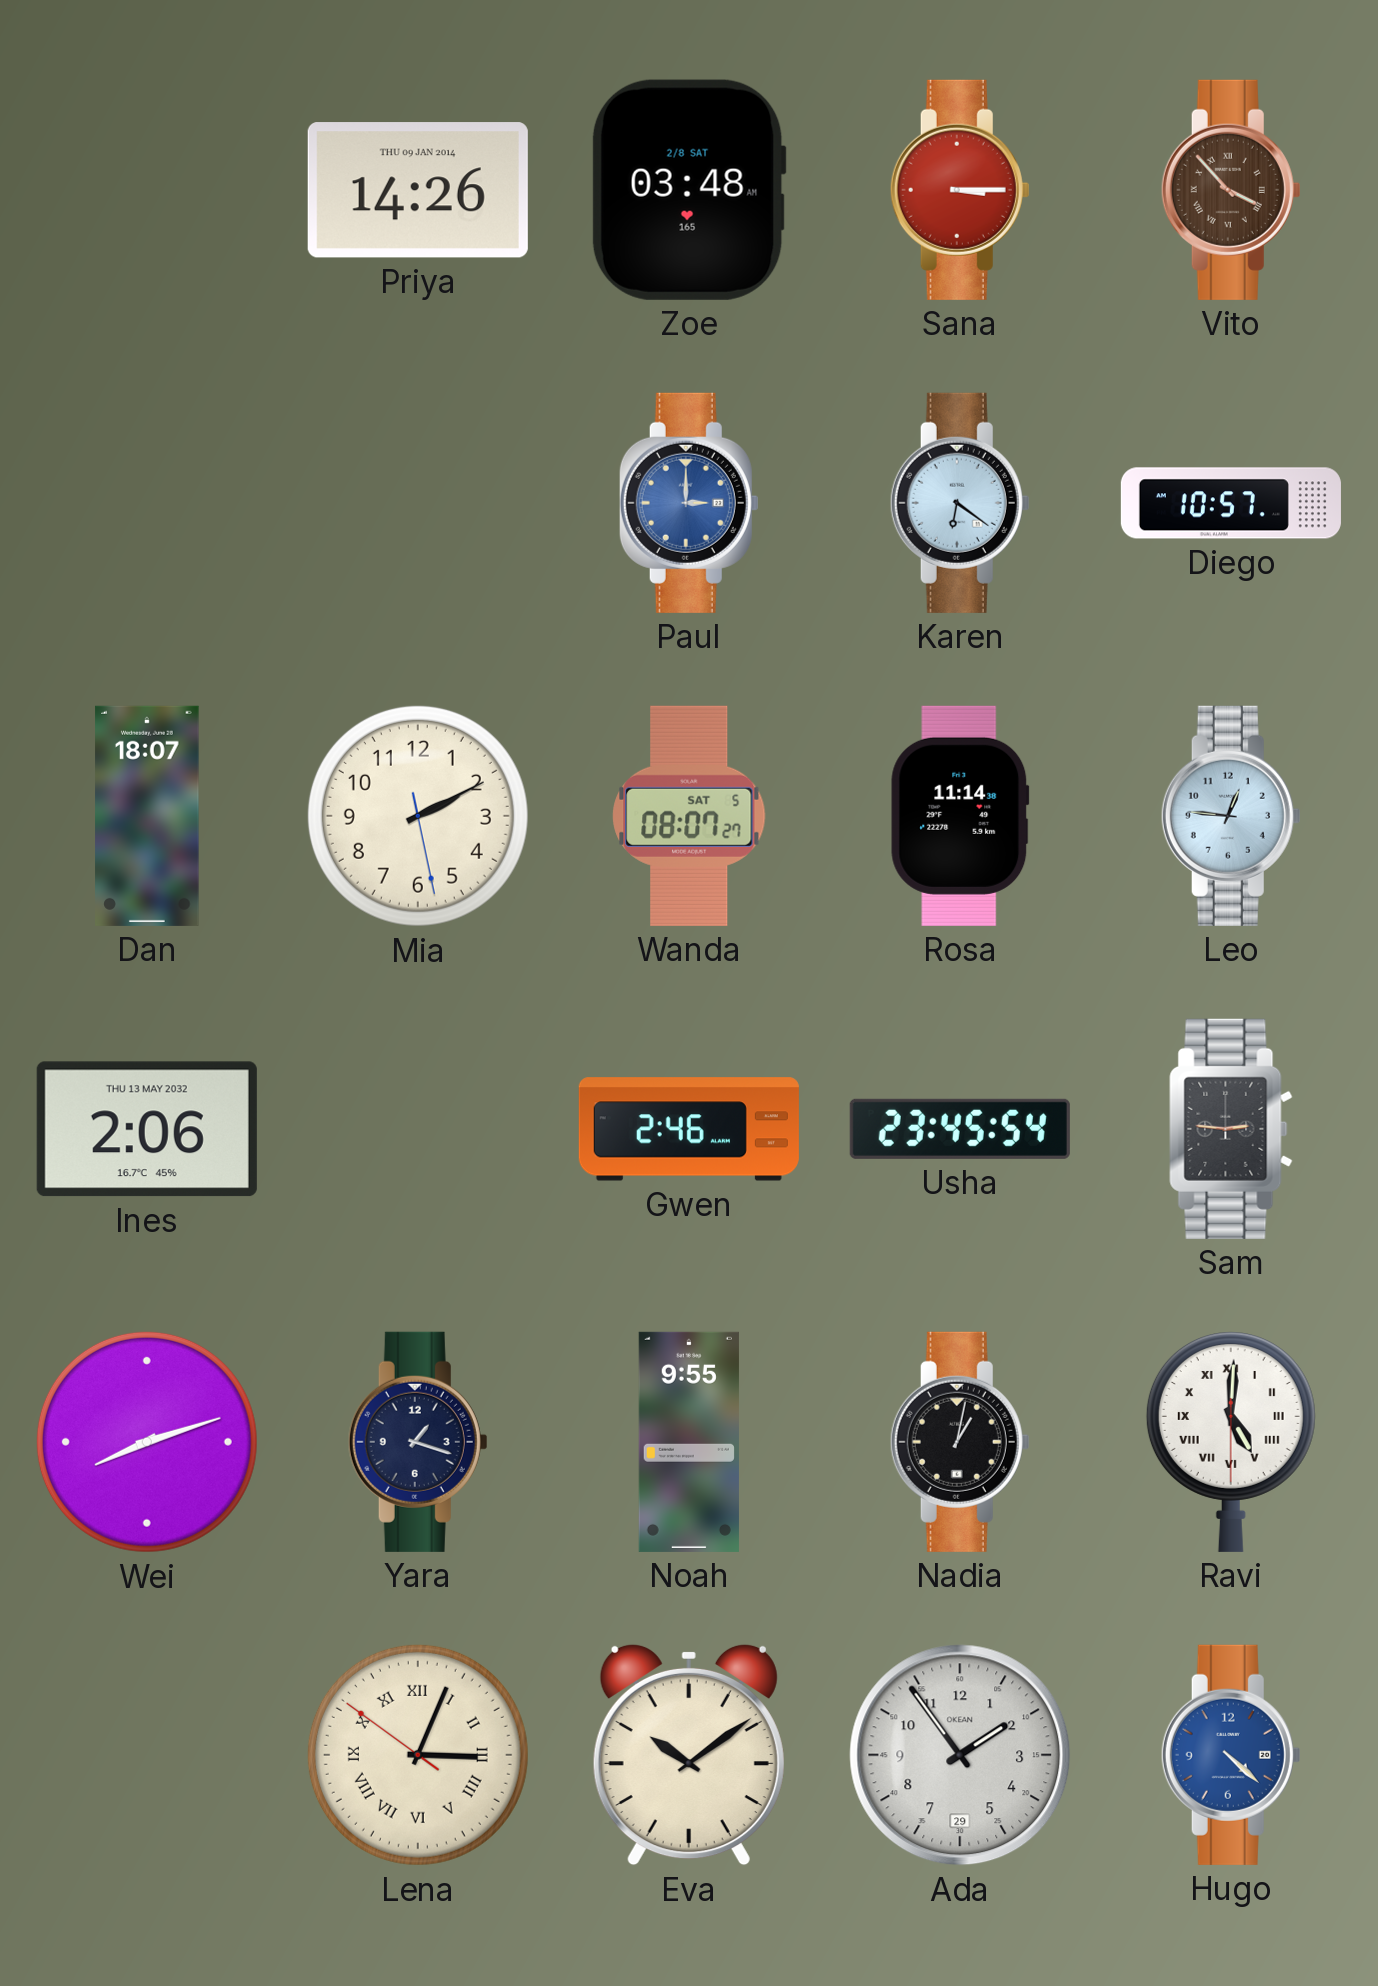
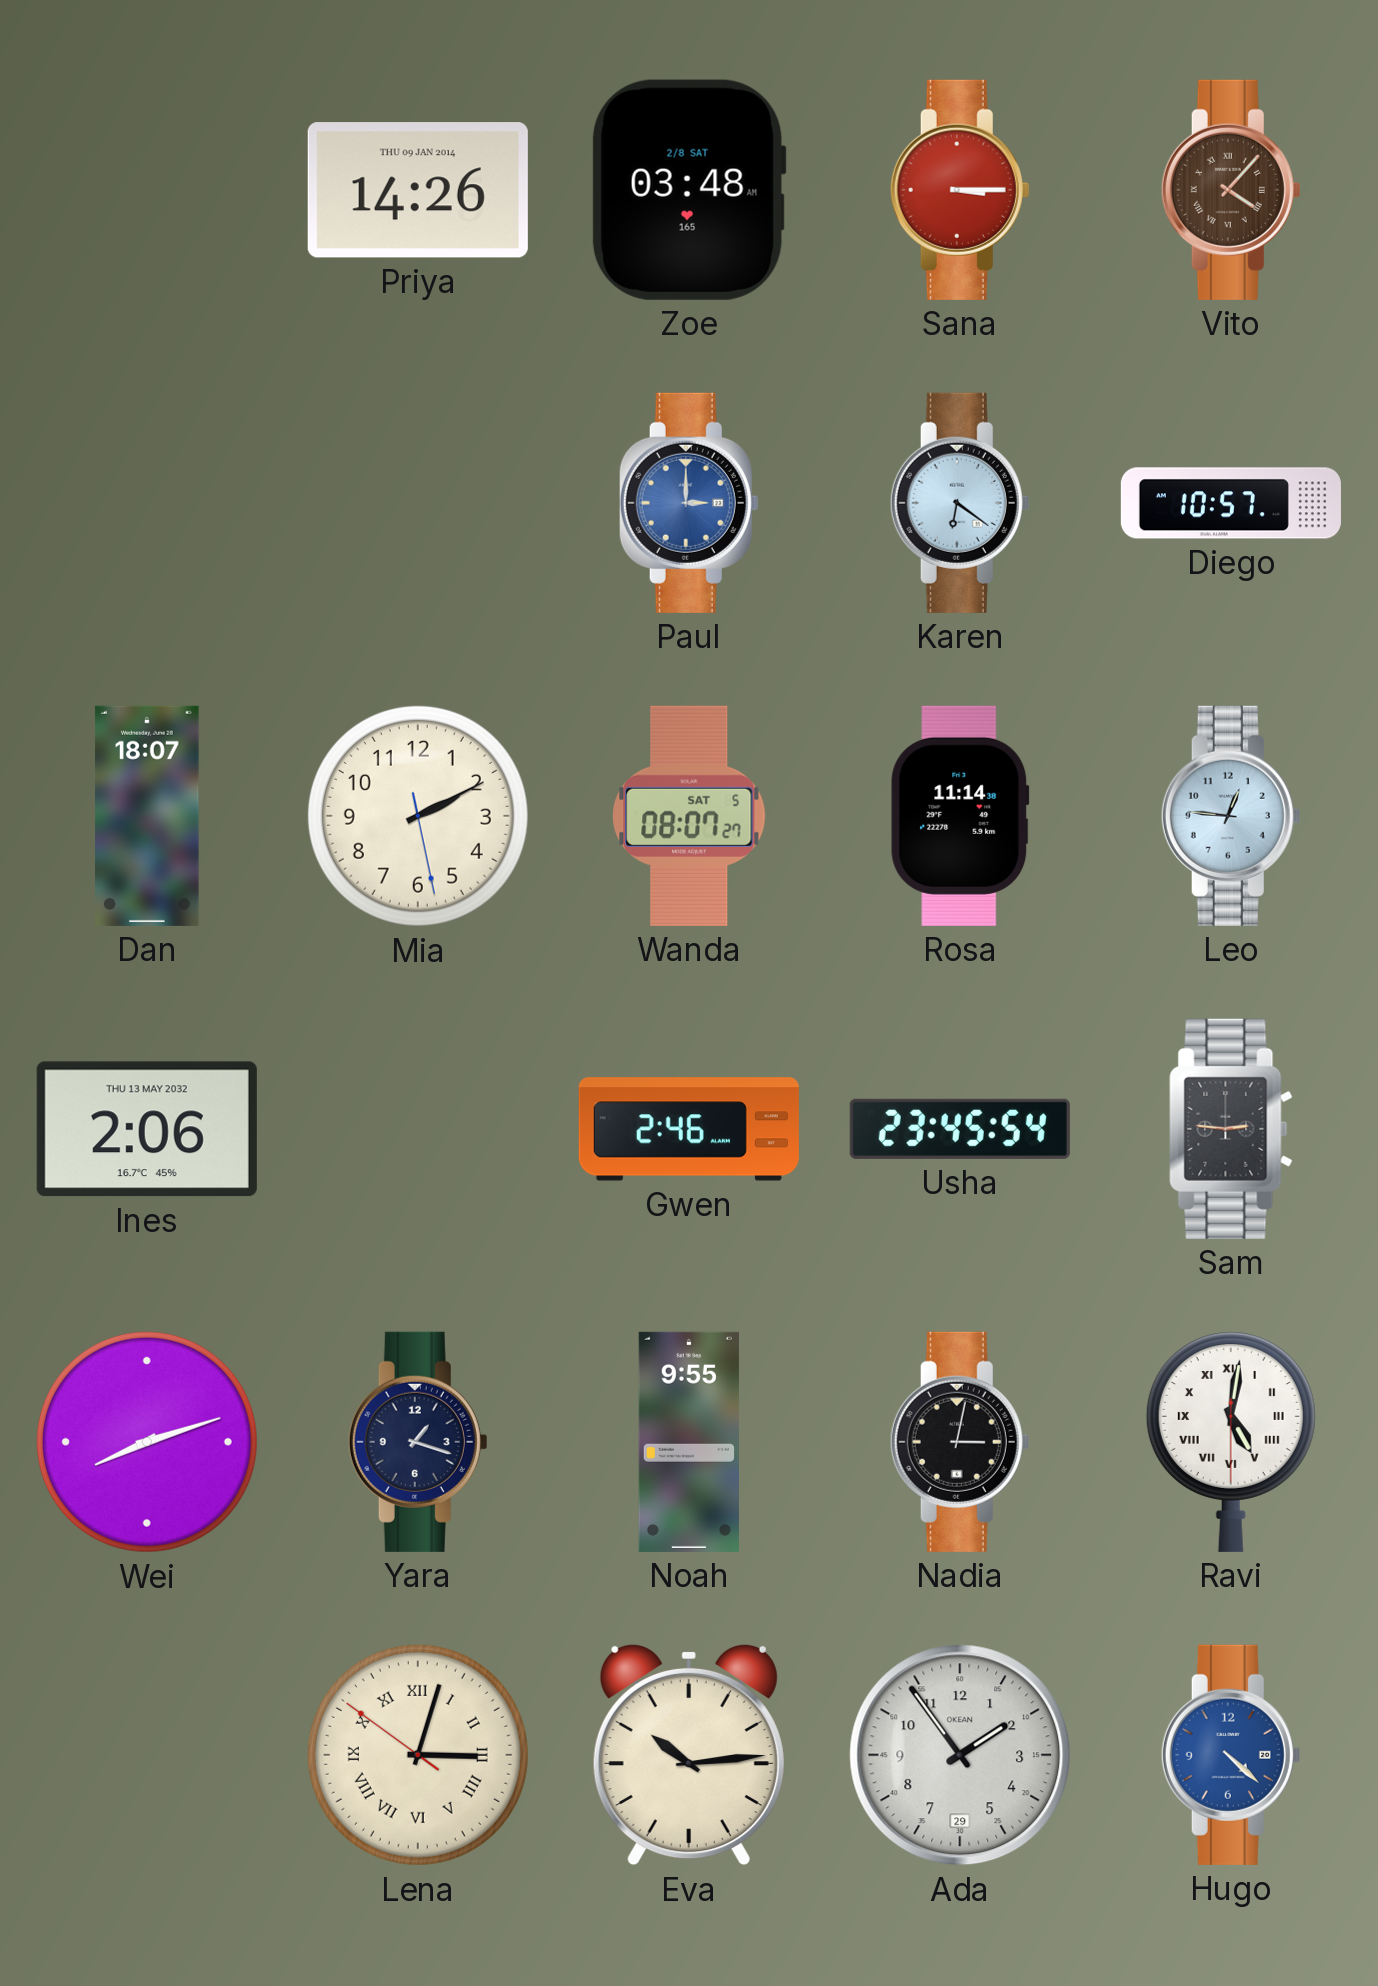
Vito: 3:53 -> 4:07 (1231, 190)
Nadia: 1:02 -> 3:02 (960, 1442)
Ravi: 5:00 -> 5:01 (1231, 1442)
Lena: 3:03 -> 3:02 (418, 1755)
Eva: 10:09 -> 10:14 (689, 1755)
